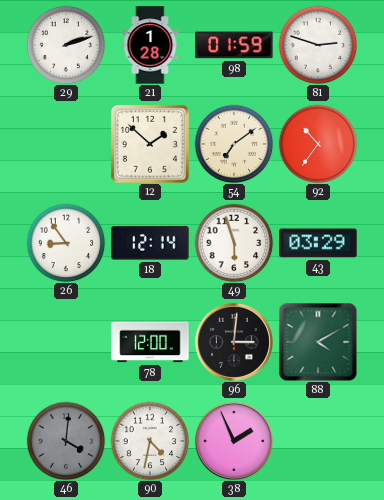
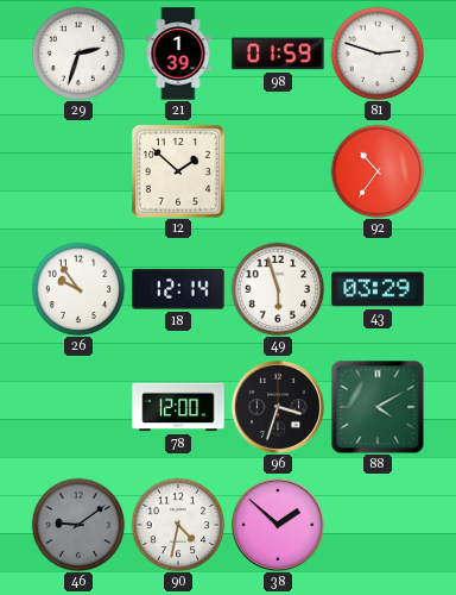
29: 2:12 -> 2:33 (78, 54)
21: 1:28 -> 1:39 (178, 54)
54: 7:09 -> none (234, 144)
26: 8:54 -> 9:54 (78, 289)
96: 3:01 -> 3:33 (278, 407)
46: 4:01 -> 9:09 (78, 525)
38: 1:56 -> 1:52 (278, 525)
